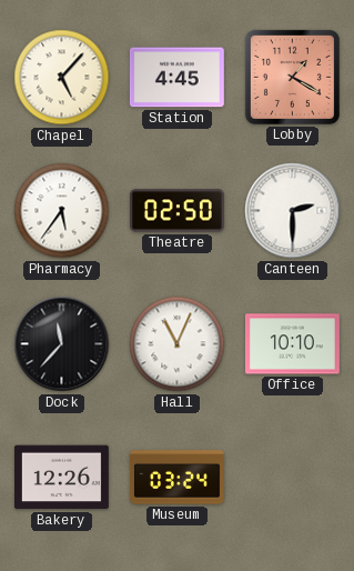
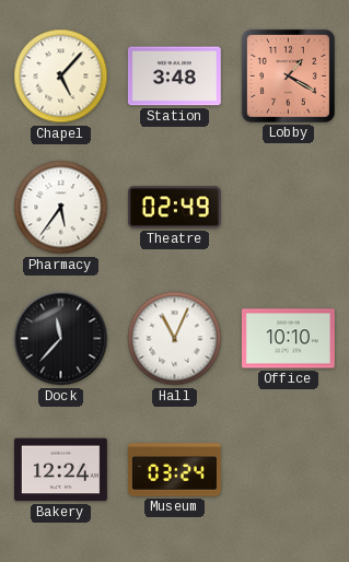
Station: 4:45 -> 3:48 (174, 77)
Theatre: 02:50 -> 02:49 (174, 208)
Canteen: 2:30 -> none (293, 211)
Bakery: 12:26 -> 12:24 (60, 470)
